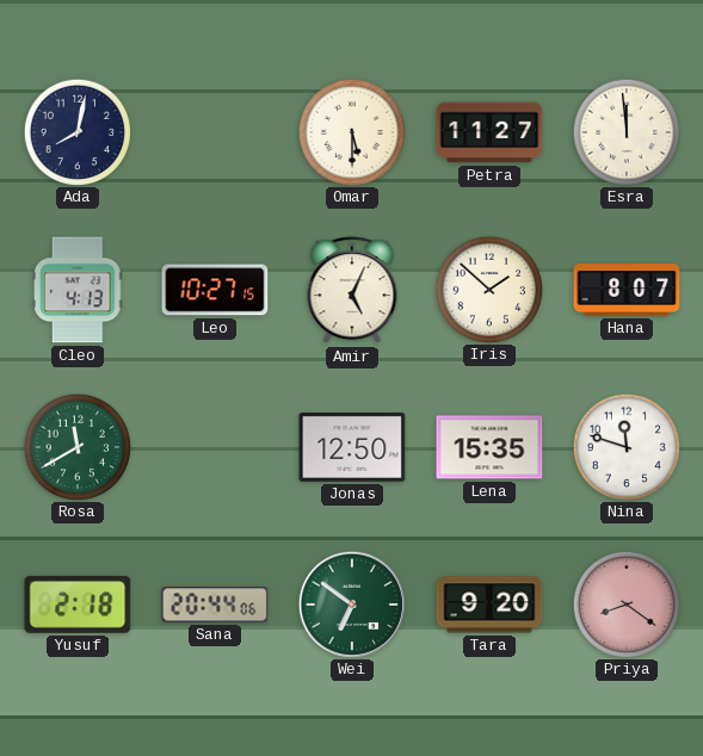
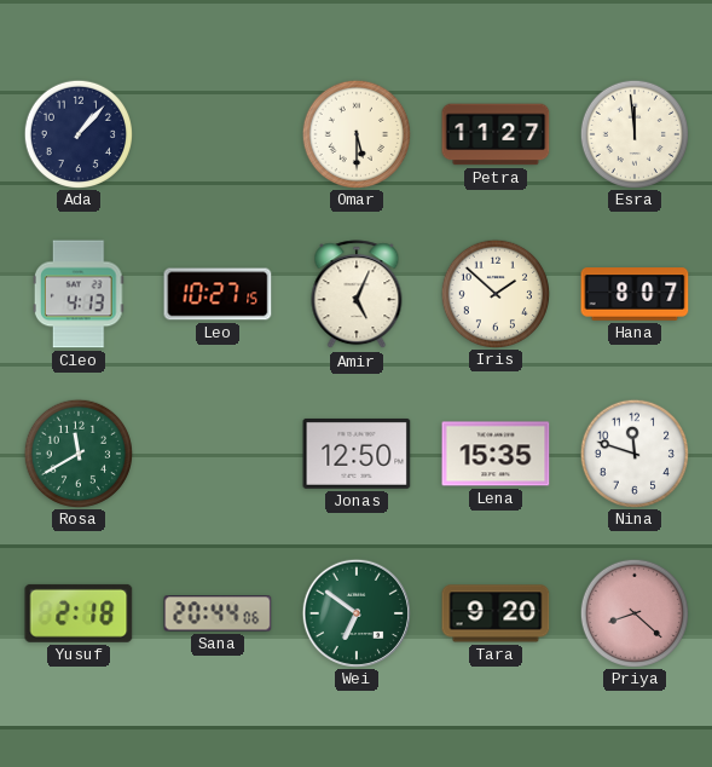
Ada: 8:02 -> 1:07 (77, 133)
Priya: 8:21 -> 8:22 (633, 612)
